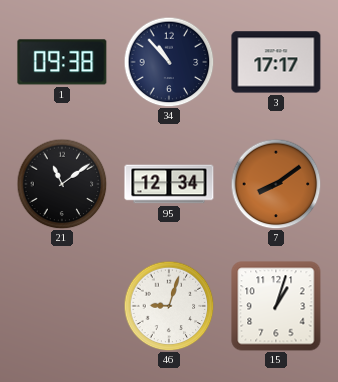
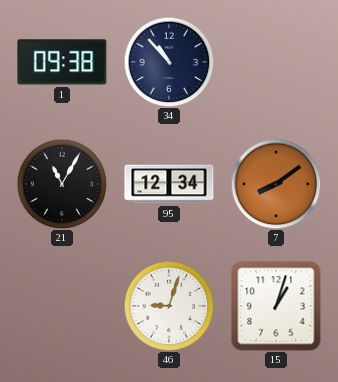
3: 17:17 -> none (276, 62)
21: 11:09 -> 11:05 (62, 184)
